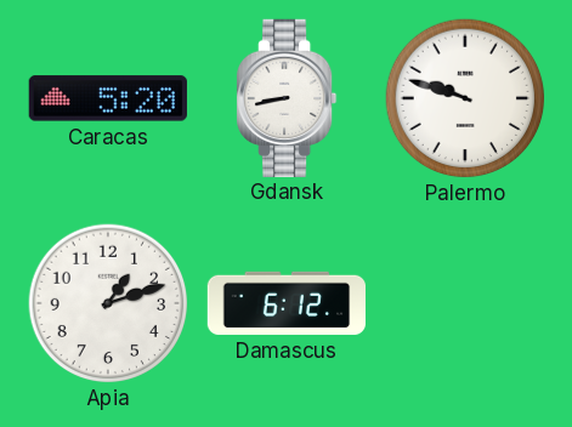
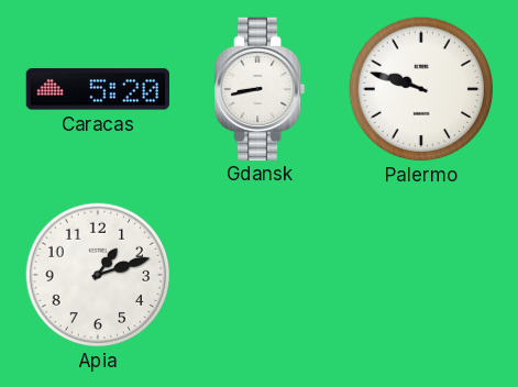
Damascus: 6:12 -> none (285, 303)
